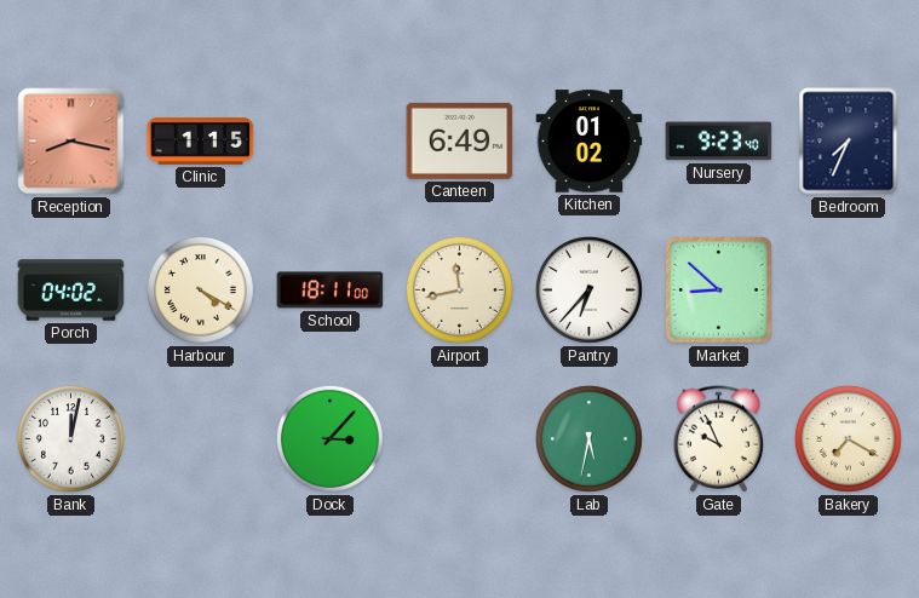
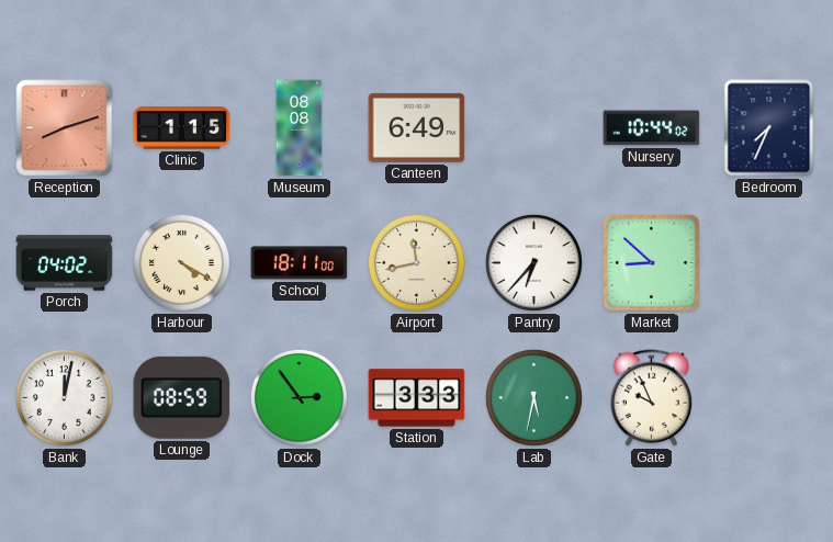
Reception: 8:17 -> 8:12 (65, 128)
Museum: none -> 08:08 (300, 128)
Kitchen: 01:02 -> none (590, 142)
Nursery: 9:23 -> 10:44 (652, 128)
Lounge: none -> 08:59 (182, 397)
Dock: 3:07 -> 2:54 (299, 397)
Station: none -> 3:33 (417, 398)
Bakery: 7:20 -> none (848, 438)
